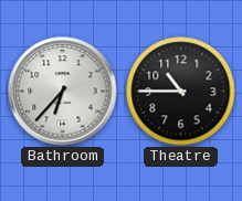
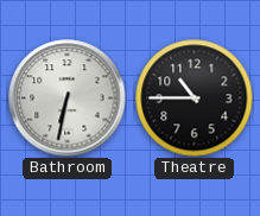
Bathroom: 6:37 -> 6:32 (68, 99)
